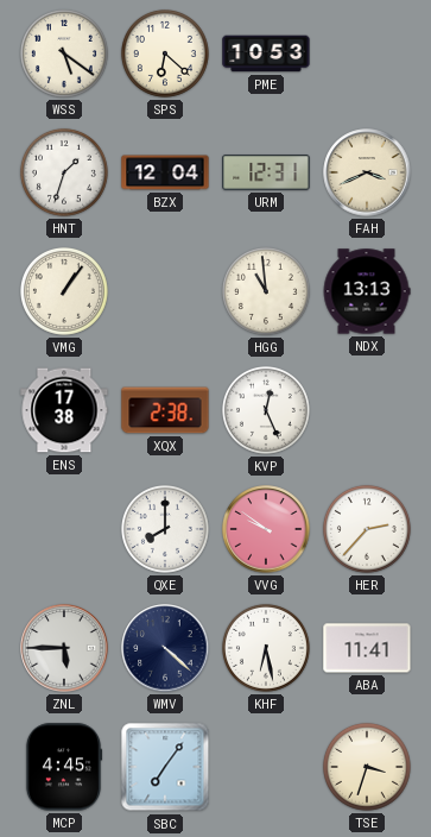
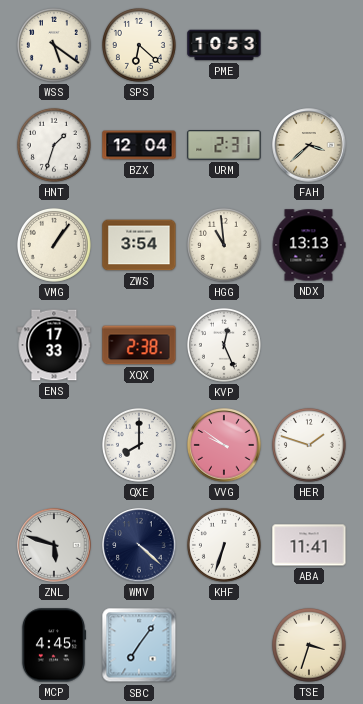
URM: 12:31 -> 2:31 (224, 145)
FAH: 3:41 -> 3:38 (309, 145)
ZWS: none -> 3:54 (139, 245)
ENS: 17:38 -> 17:33 (54, 345)
HER: 2:37 -> 1:48 (309, 445)
ZNL: 5:45 -> 5:48 (54, 545)
KHF: 6:28 -> 6:33 (224, 545)
